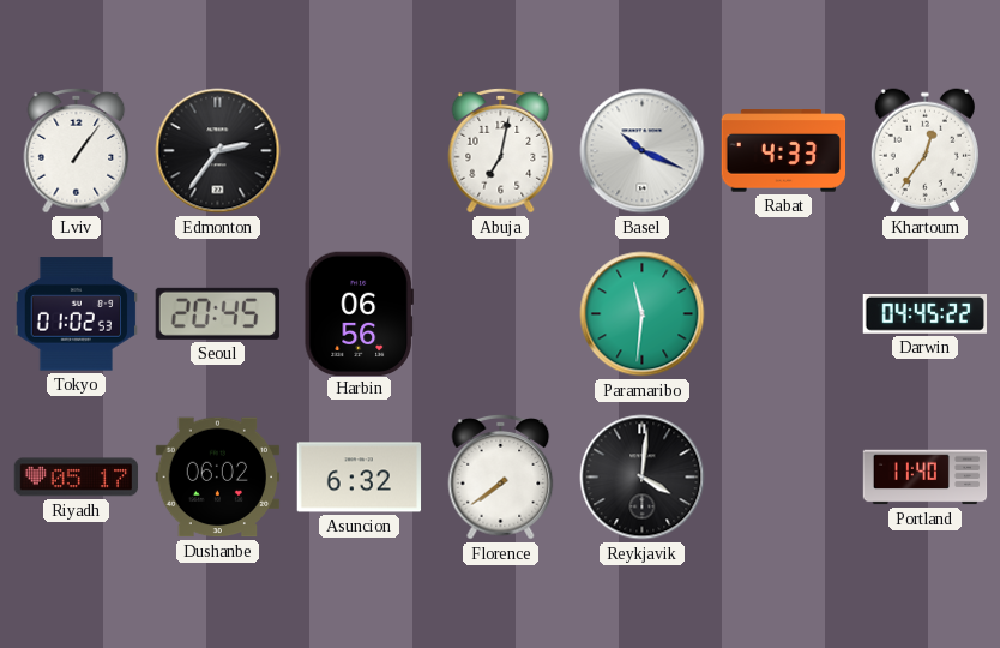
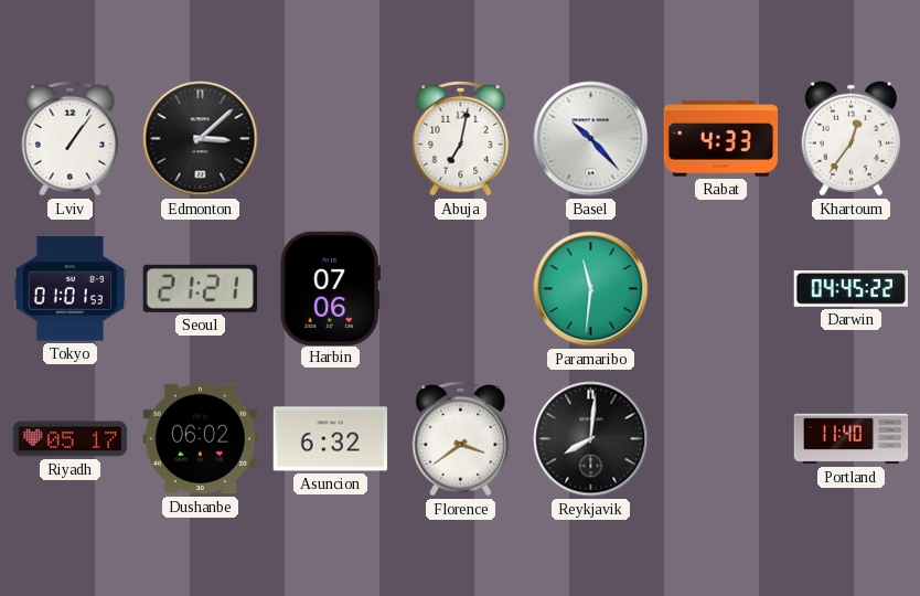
Edmonton: 2:36 -> 3:08 (201, 139)
Basel: 10:19 -> 10:23 (591, 139)
Tokyo: 01:02 -> 01:01 (69, 289)
Seoul: 20:45 -> 21:21 (200, 288)
Harbin: 06:56 -> 07:06 (330, 288)
Florence: 7:39 -> 3:39 (461, 438)
Reykjavik: 4:01 -> 8:01 (591, 439)
